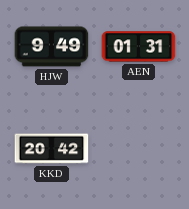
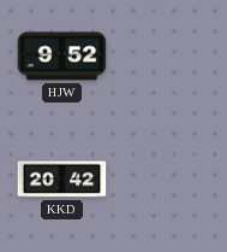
HJW: 9:49 -> 9:52 (62, 57)
AEN: 01:31 -> none (139, 47)
